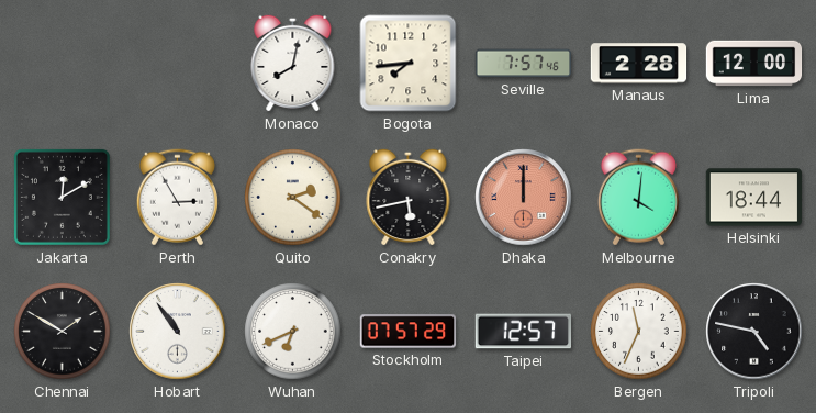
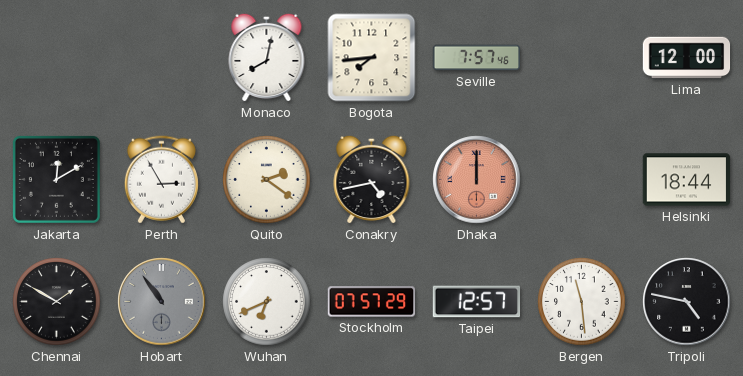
Manaus: 2:28 -> none (639, 64)
Conakry: 5:43 -> 4:43 (372, 179)
Melbourne: 4:01 -> none (638, 198)
Hobart dial: white -> grey (162, 302)
Bergen: 11:34 -> 11:29 (582, 302)
